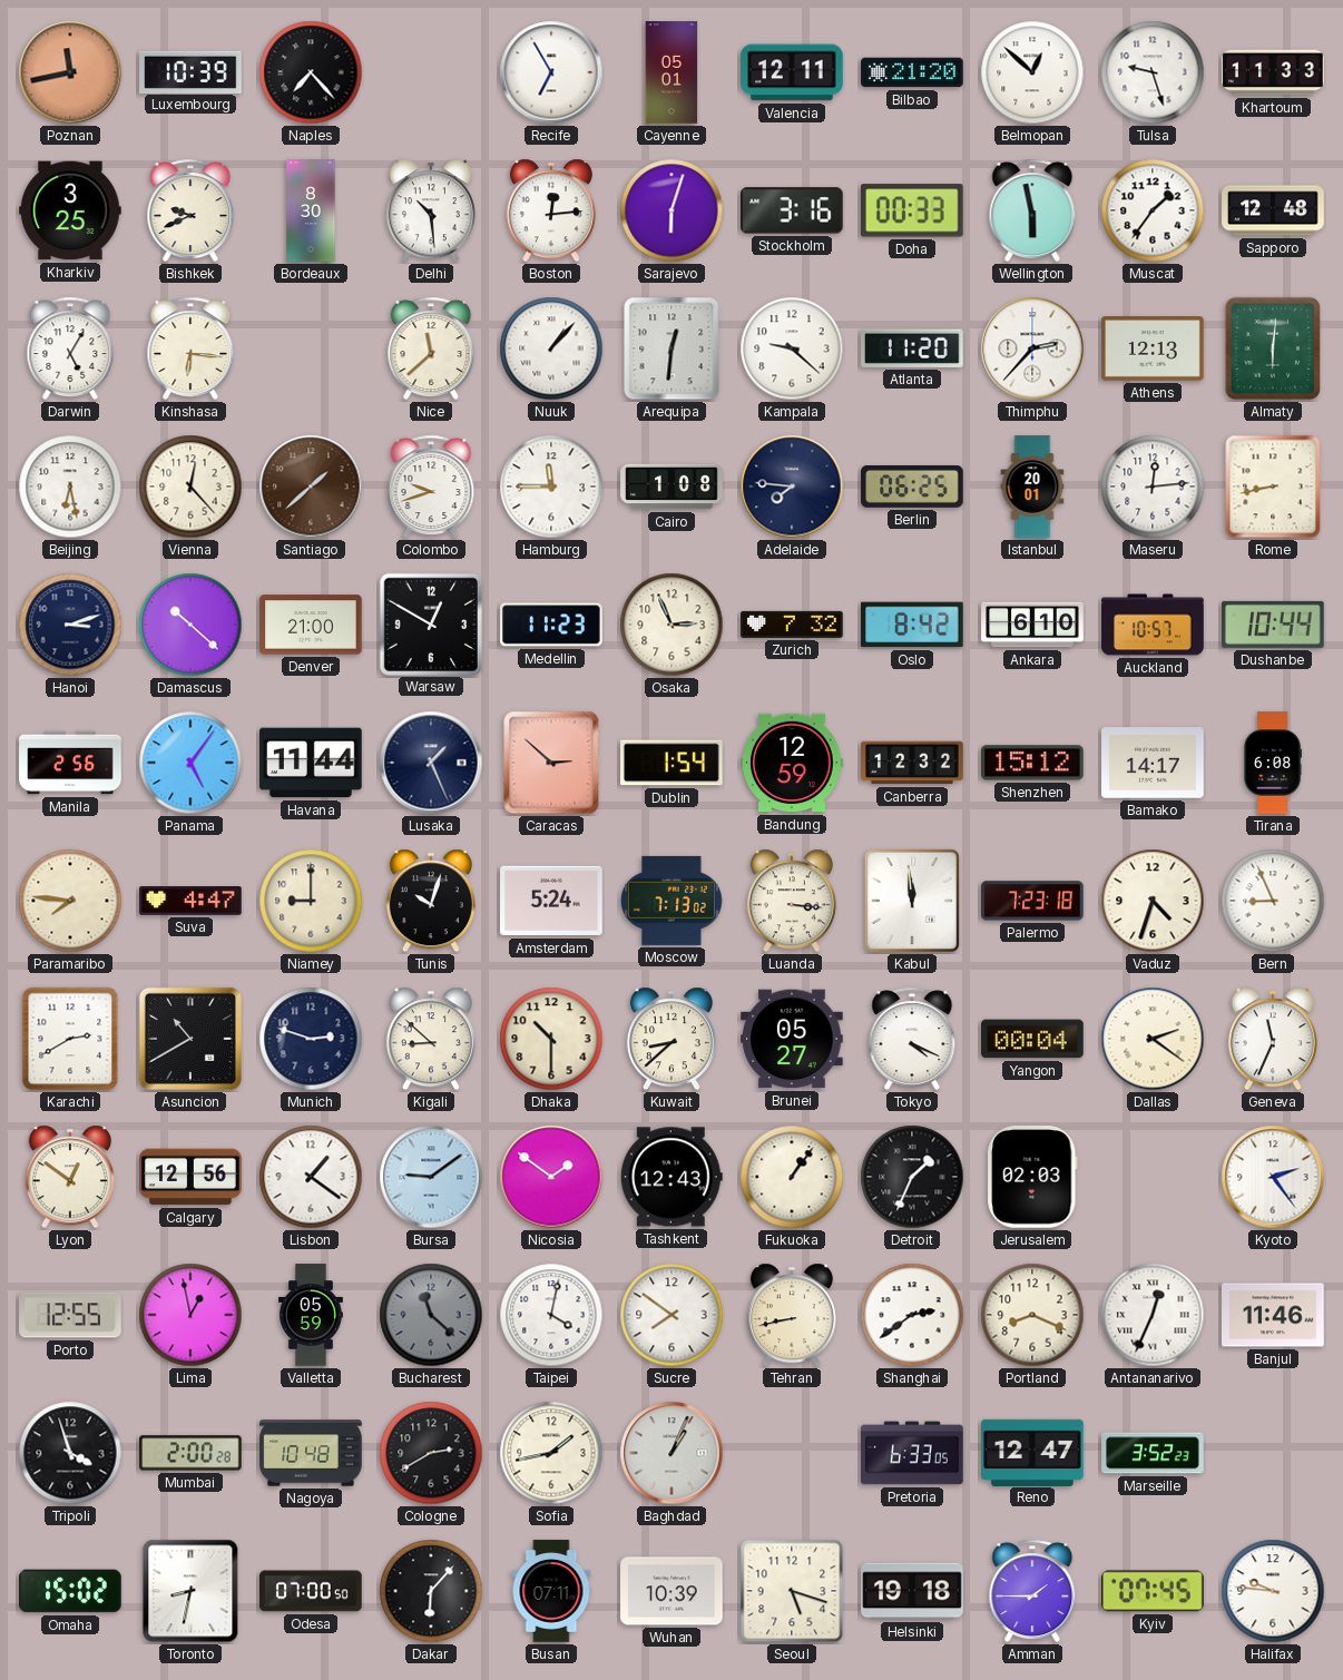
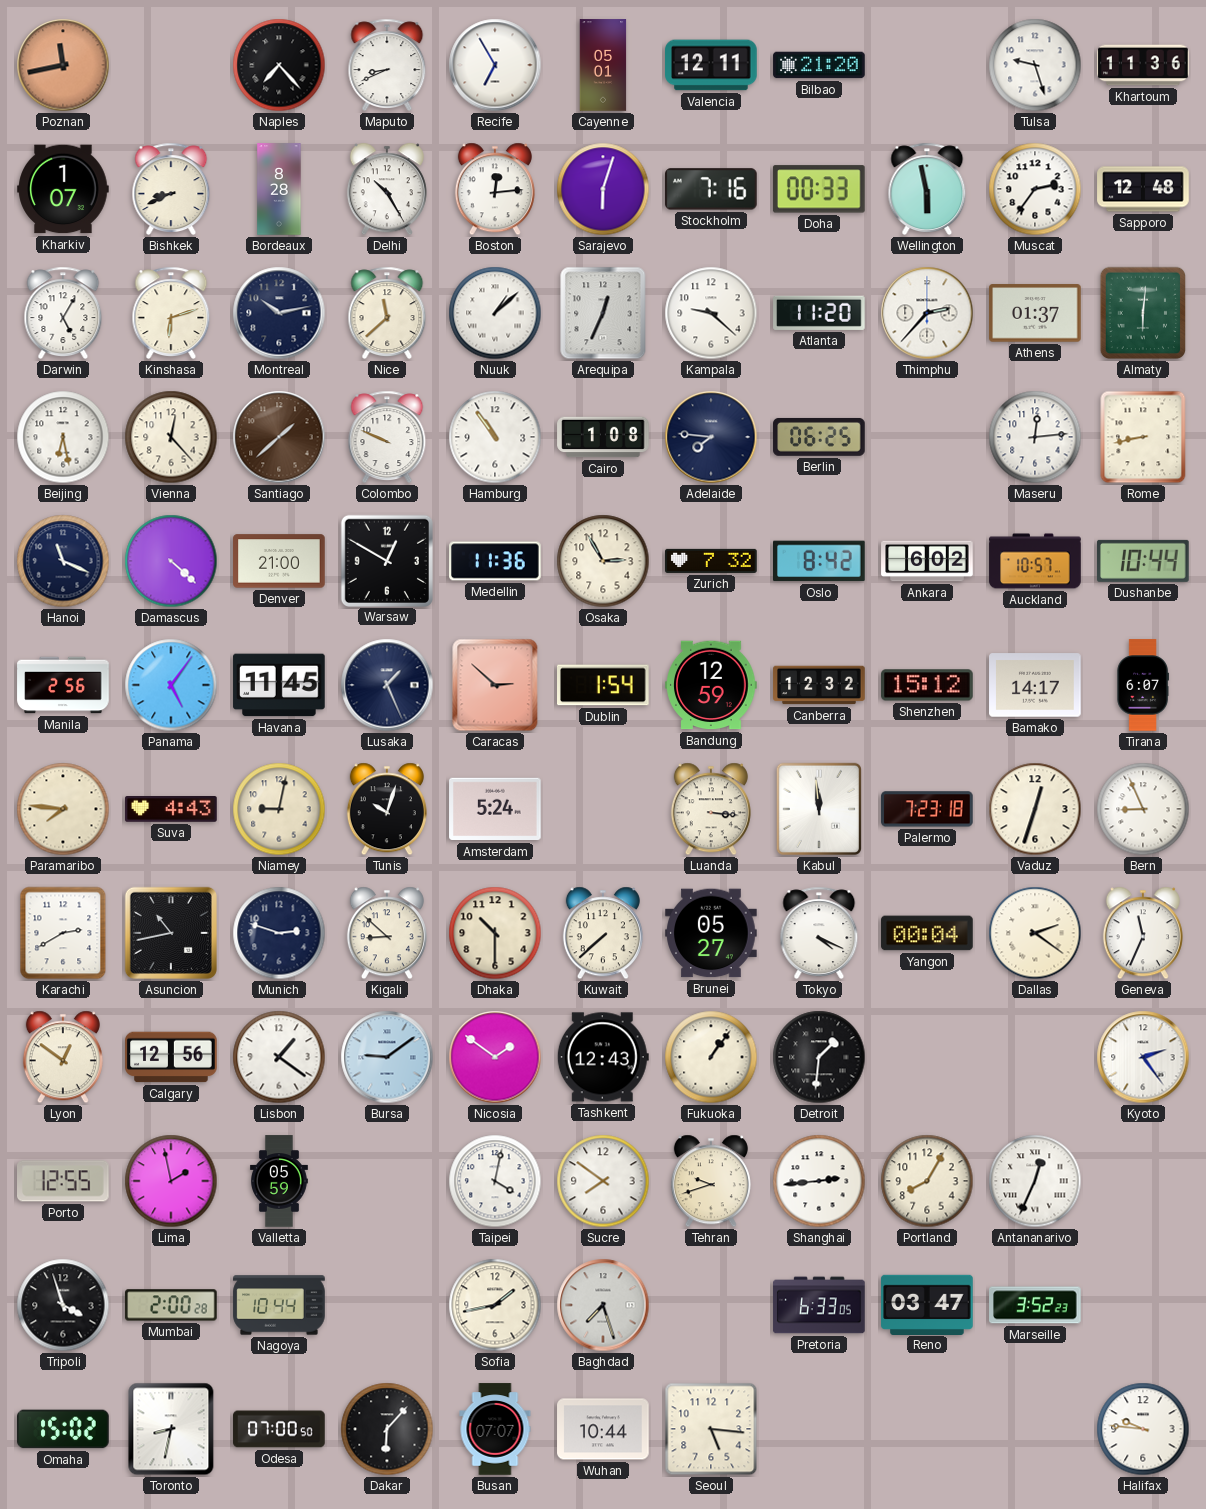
Luxembourg: 10:39 -> none (190, 71)
Maputo: none -> 8:41 (387, 65)
Belmopan: 12:52 -> none (1032, 72)
Khartoum: 11:33 -> 11:36 (1143, 65)
Kharkiv: 3:25 -> 1:07 (63, 189)
Bishkek: 9:41 -> 8:41 (171, 189)
Bordeaux: 8:30 -> 8:28 (279, 189)
Delhi: 10:29 -> 10:25 (387, 189)
Stockholm: 3:16 -> 7:16 (712, 189)
Muscat: 1:36 -> 2:36 (1035, 189)
Kinshasa: 6:16 -> 6:12 (171, 313)
Montreal: none -> 10:13 (279, 313)
Nuuk: 1:07 -> 1:08 (495, 313)
Arequipa: 12:31 -> 12:34 (603, 313)
Athens: 12:13 -> 01:37 (1035, 313)
Colombo: 9:42 -> 9:49 (387, 437)
Hamburg: 11:45 -> 10:54 (495, 437)
Istanbul: 20:01 -> none (1032, 487)
Hanoi: 3:12 -> 11:19 (63, 561)
Damascus: 10:22 -> 4:22 (171, 561)
Medellin: 11:23 -> 11:36 (495, 561)
Osaka: 2:56 -> 2:55 (603, 561)
Ankara: 6:10 -> 6:02 (927, 561)
Havana: 11:44 -> 11:45 (279, 685)
Tirana: 6:08 -> 6:07 (1143, 685)
Suva: 4:47 -> 4:43 (171, 809)
Niamey: 9:00 -> 9:02 (279, 809)
Moscow: 7:13 -> none (671, 901)
Vaduz: 4:33 -> 12:33 (1035, 809)
Asuncion: 10:40 -> 10:43 (171, 933)
Kuwait: 8:38 -> 7:38 (603, 933)
Detroit: 1:34 -> 1:31 (819, 1057)
Jerusalem: 02:03 -> none (1032, 1177)
Lima: 12:58 -> 1:58 (171, 1181)
Bucharest: 11:22 -> none (431, 1315)
Tehran: 8:43 -> 9:42 (711, 1181)
Shanghai: 2:39 -> 2:44 (819, 1181)
Portland: 8:19 -> 8:05 (927, 1181)
Banjul: 11:46 -> none (1273, 1315)
Nagoya: 10:48 -> 10:44 (279, 1305)
Cologne: 2:40 -> none (431, 1453)
Baghdad: 1:04 -> 7:27 (603, 1305)
Reno: 12:47 -> 03:47 (927, 1304)
Busan: 07:11 -> 07:07 (495, 1429)
Wuhan: 10:39 -> 10:44 (603, 1429)
Seoul: 5:18 -> 5:16 (711, 1429)
Helsinki: 19:18 -> none (912, 1591)
Amman: 1:45 -> none (1032, 1591)
Kyiv: 07:45 -> none (1154, 1591)
